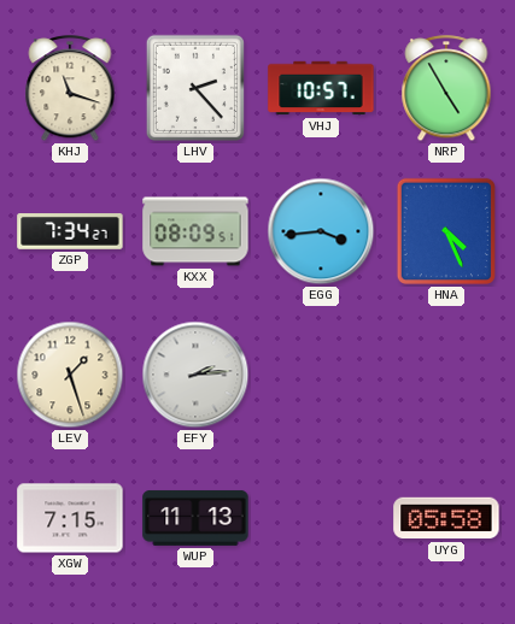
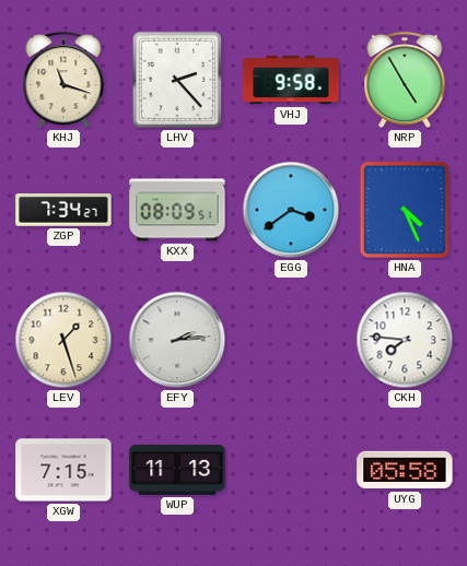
VHJ: 10:57 -> 9:58 (291, 80)
EGG: 3:44 -> 3:39 (291, 210)
CKH: none -> 7:46 (405, 340)
